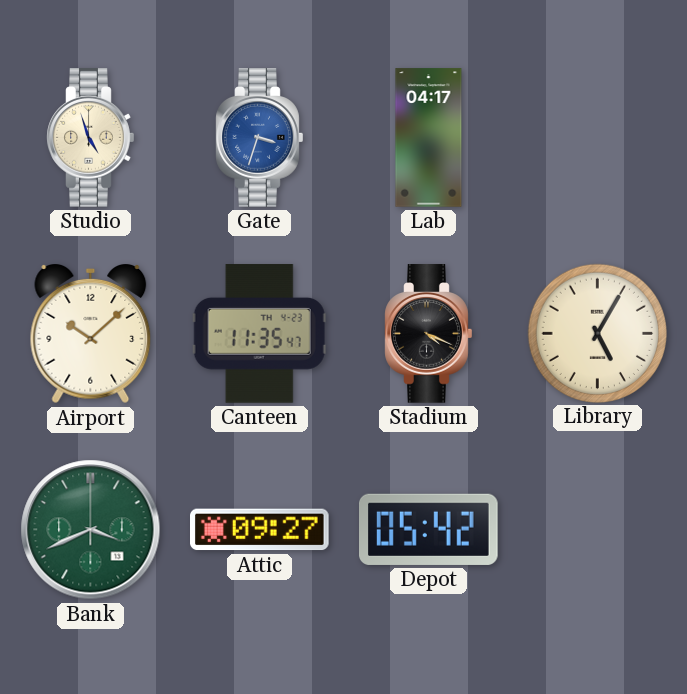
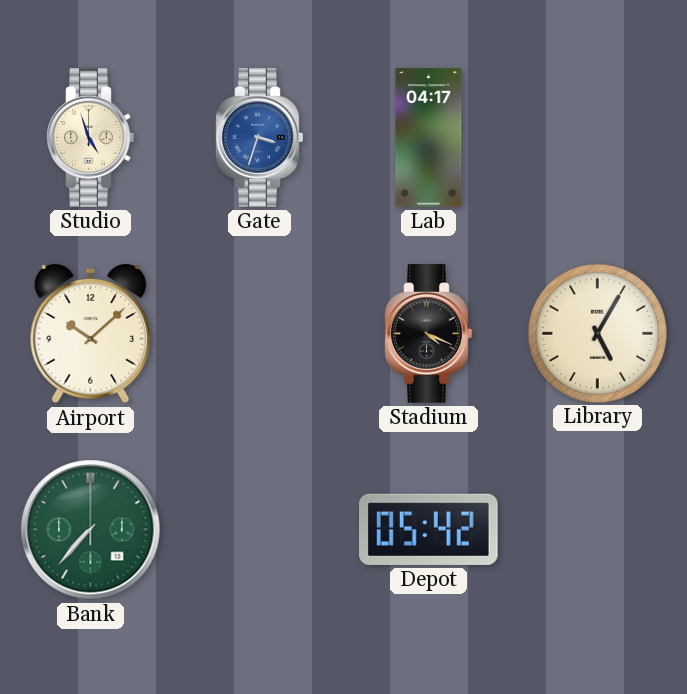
Canteen: 11:35 -> none (259, 334)
Bank: 3:41 -> 7:37 (91, 530)
Attic: 09:27 -> none (260, 530)
